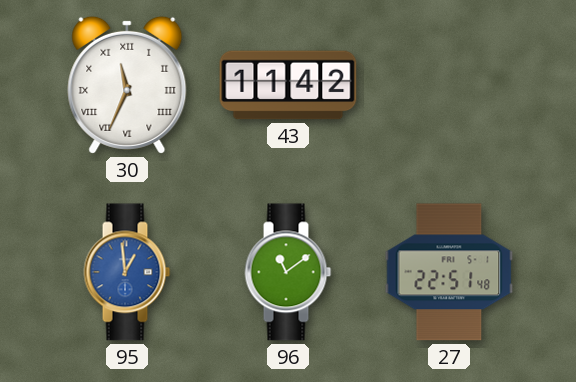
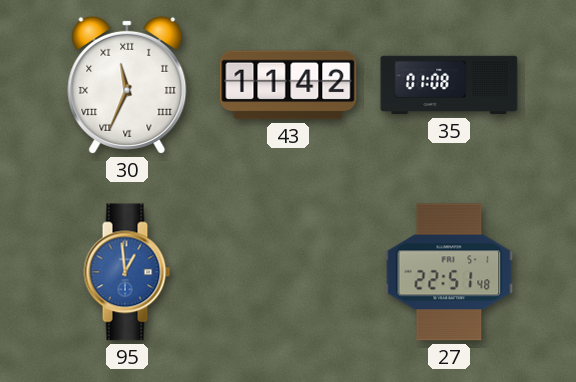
35: none -> 01:08 (449, 85)
96: 11:09 -> none (288, 272)
